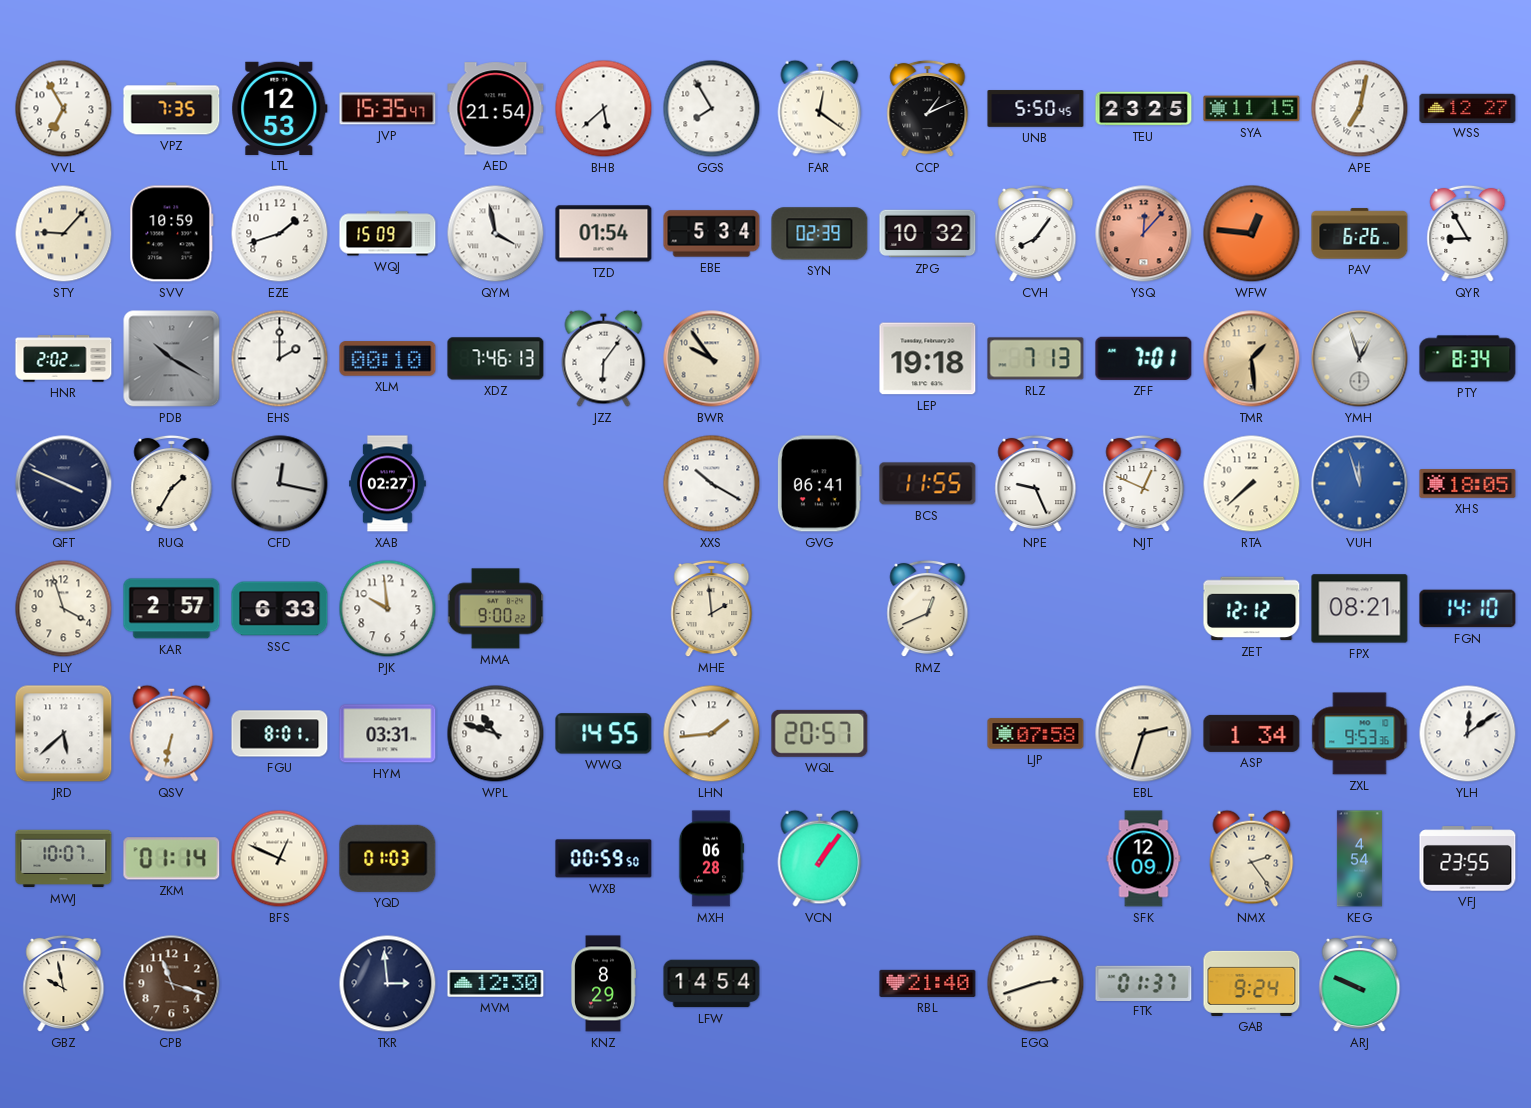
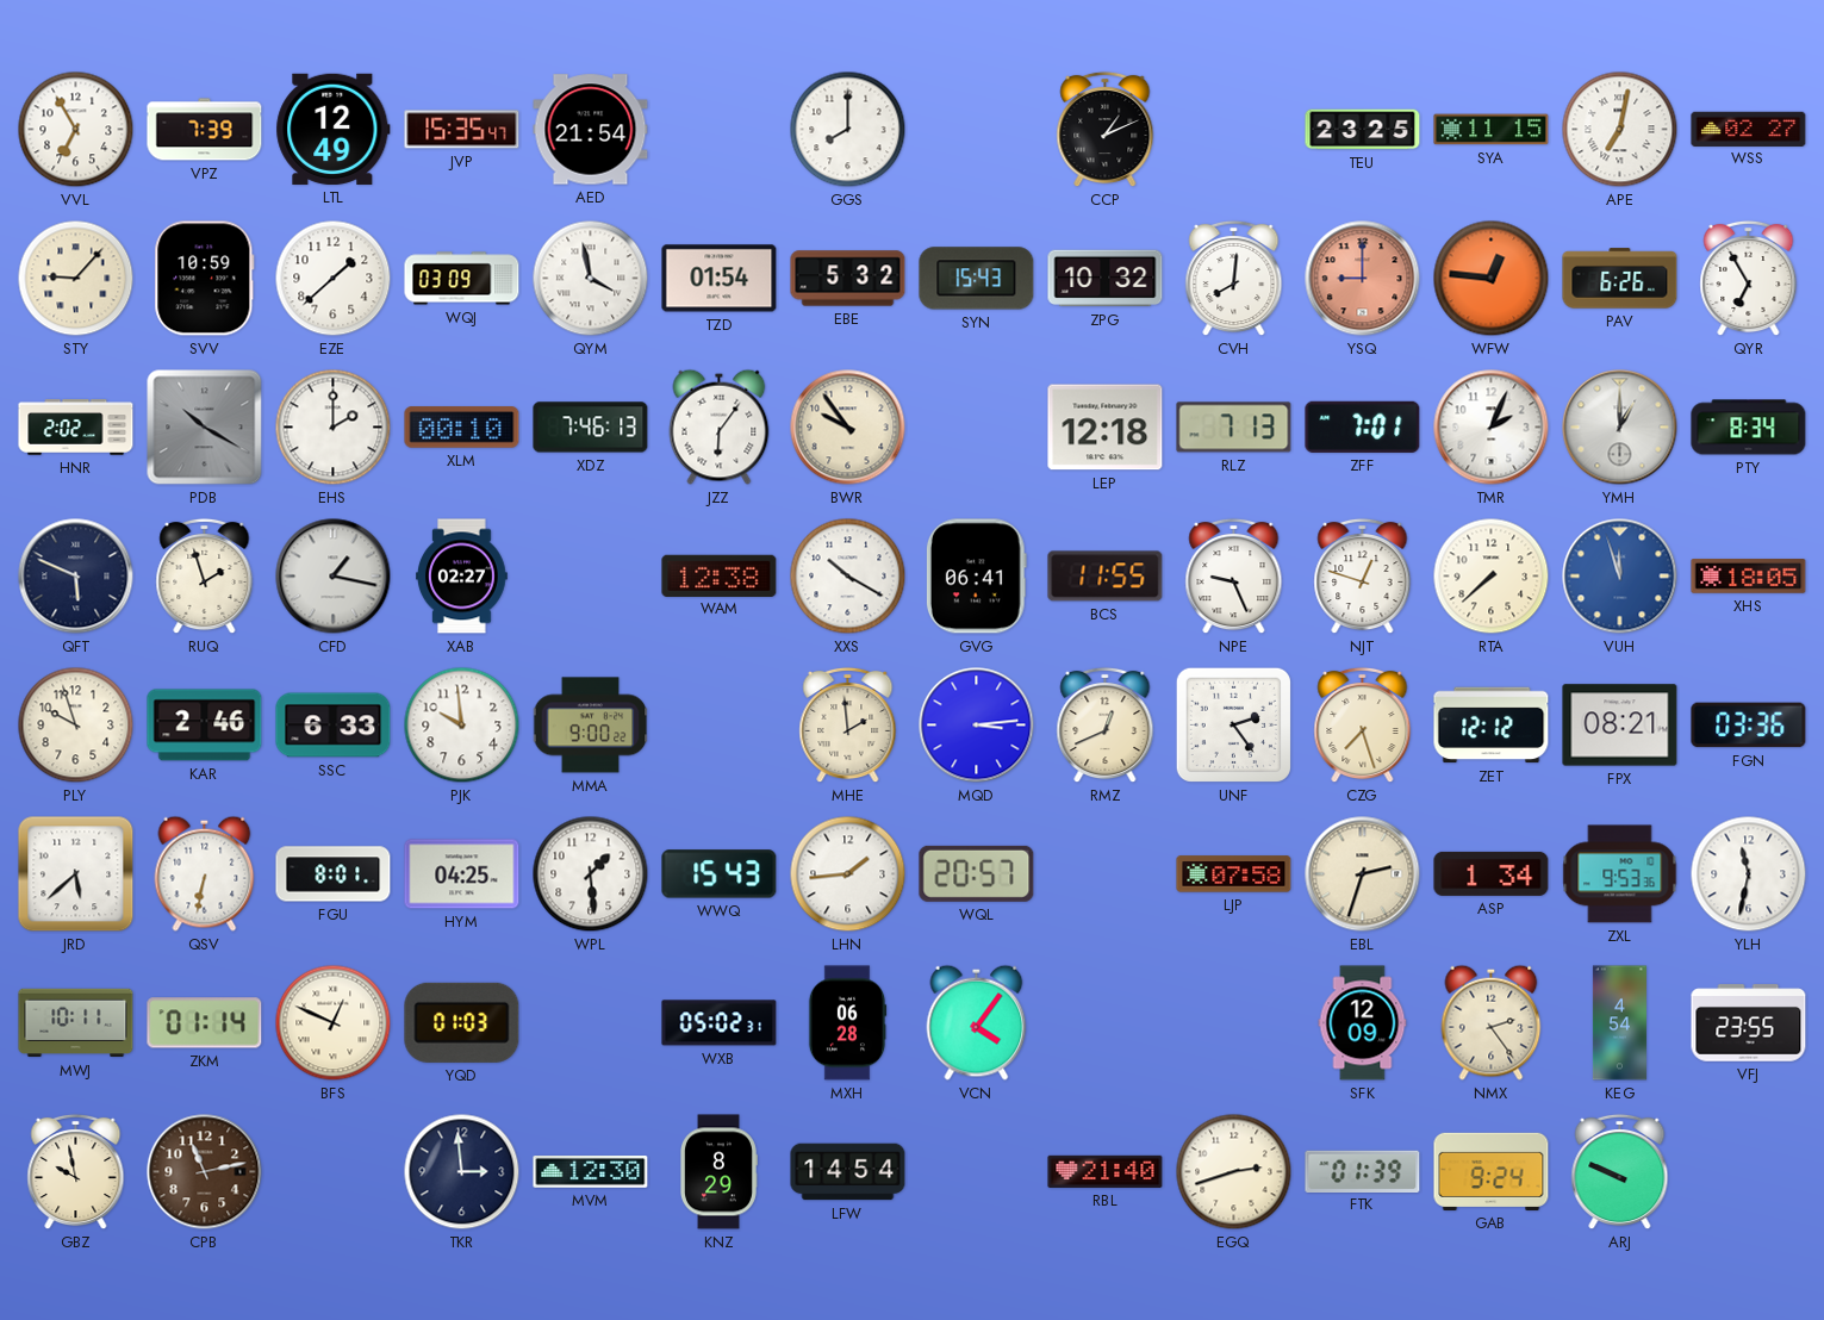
VPZ: 7:35 -> 7:39 (205, 130)
LTL: 12:53 -> 12:49 (334, 129)
BHB: 5:38 -> none (604, 109)
GGS: 7:55 -> 8:00 (848, 130)
FAR: 12:21 -> none (820, 108)
UNB: 5:50 -> none (1036, 109)
WSS: 12:27 -> 02:27 (1749, 129)
EZE: 1:42 -> 1:38 (334, 279)
WQJ: 15:09 -> 03:09 (462, 279)
EBE: 5:34 -> 5:32 (848, 279)
SYN: 02:39 -> 15:43 (977, 279)
CVH: 8:06 -> 8:01 (1234, 279)
YSQ: 12:07 -> 9:00 (1363, 279)
QYR: 8:55 -> 6:55 (1749, 279)
LEP: 19:18 -> 12:18 (1106, 428)
TMR: 1:29 -> 2:04 (1492, 428)
TMR dial: champagne -> white (1492, 428)
YMH: 12:57 -> 1:00 (1620, 428)
QFT: 3:49 -> 5:49 (76, 577)
RUQ: 1:35 -> 1:57 (205, 577)
CFD: 12:17 -> 1:17 (334, 577)
WAM: none -> 12:38 (720, 575)
NJT: 12:49 -> 12:48 (1363, 577)
PLY: 3:57 -> 9:57 (76, 726)
KAR: 2:57 -> 2:46 (205, 726)
MQD: none -> 3:14 (977, 726)
UNF: none -> 2:24 (1233, 724)
CZG: none -> 7:27 (1363, 726)
FGN: 14:10 -> 03:36 (1749, 726)
HYM: 03:31 -> 04:25 (462, 874)
WPL: 10:48 -> 1:29 (591, 874)
WWQ: 14:55 -> 15:43 (720, 874)
YLH: 12:09 -> 11:32 (1749, 874)
MWJ: 10:07 -> 10:11 (76, 1023)
WXB: 00:59 -> 05:02 (720, 1023)
VCN: 1:06 -> 4:06 (977, 1022)
CPB: 11:18 -> 11:13 (205, 1172)
FTK: 01:37 -> 01:39 (1363, 1171)
